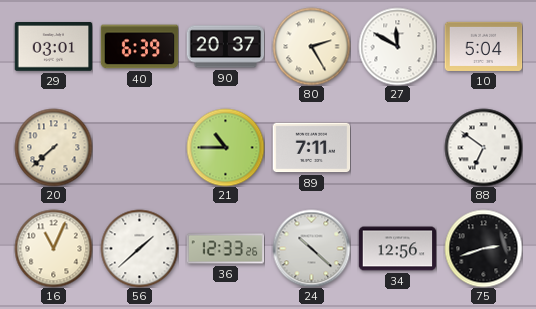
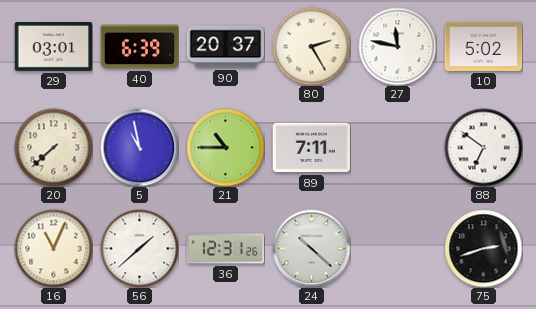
27: 11:50 -> 11:47 (397, 46)
10: 5:04 -> 5:02 (483, 46)
5: none -> 10:58 (139, 147)
36: 12:33 -> 12:31 (225, 249)
34: 12:56 -> none (397, 249)
